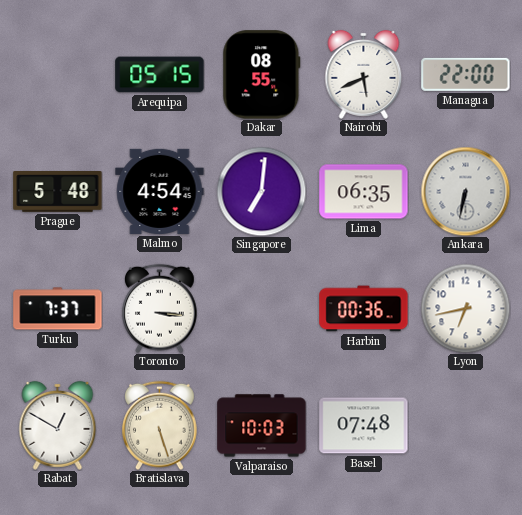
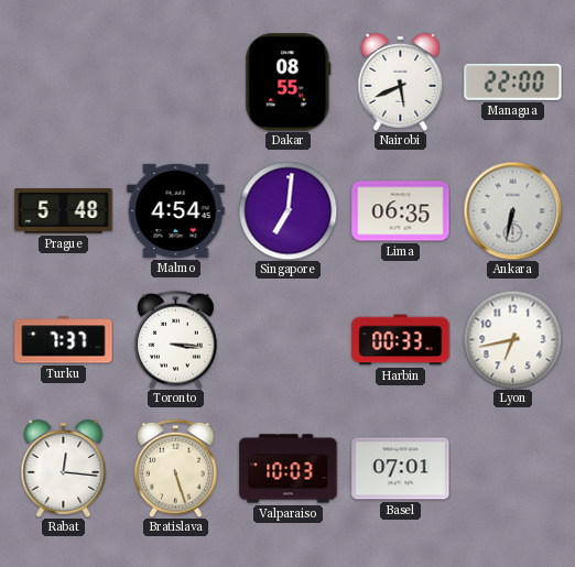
Arequipa: 05:15 -> none (160, 75)
Harbin: 00:36 -> 00:33 (401, 340)
Rabat: 12:50 -> 12:16 (64, 468)
Basel: 07:48 -> 07:01 (401, 469)
